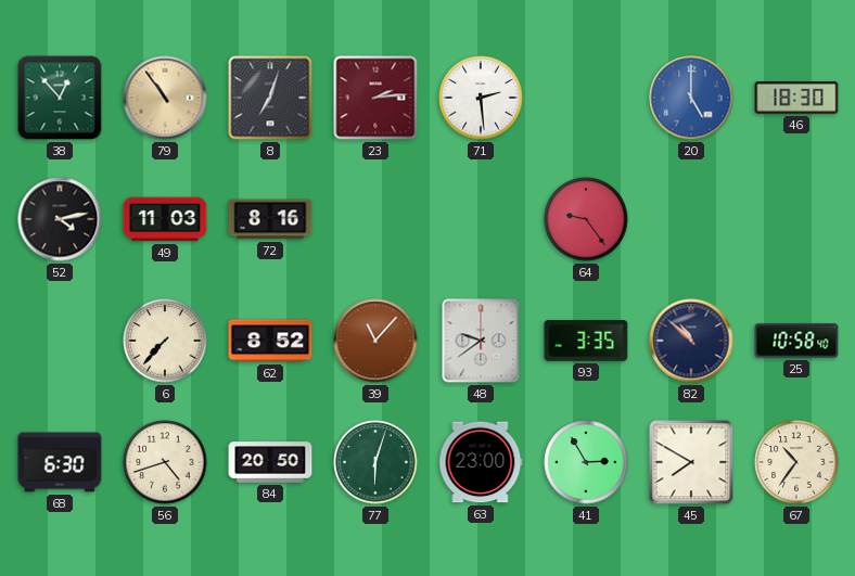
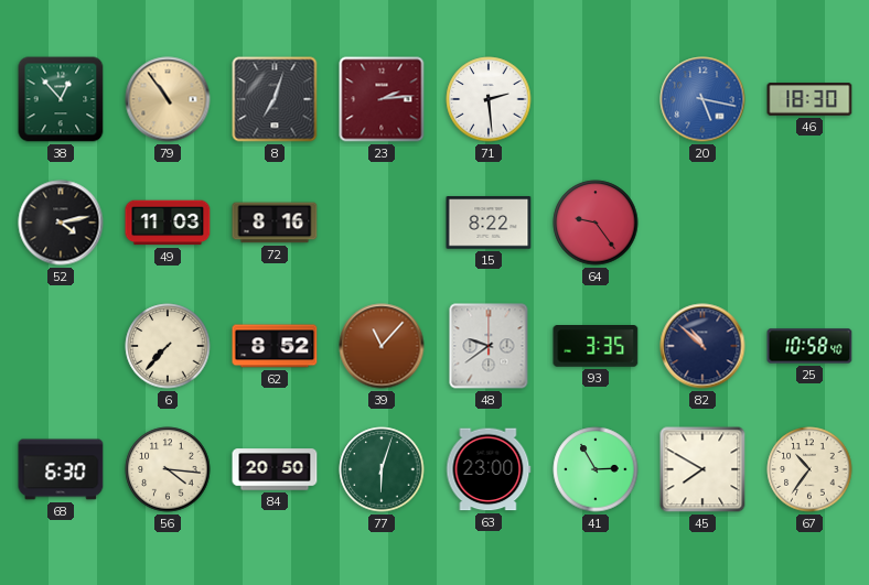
20: 5:00 -> 5:17 (702, 99)
15: none -> 8:22 (489, 223)
56: 4:42 -> 4:16 (168, 469)
